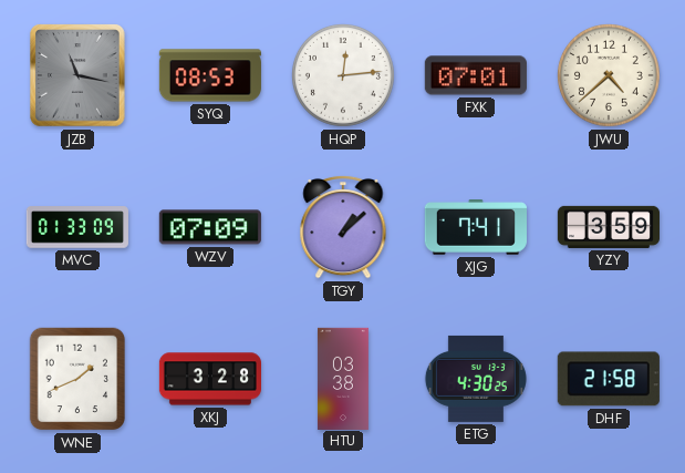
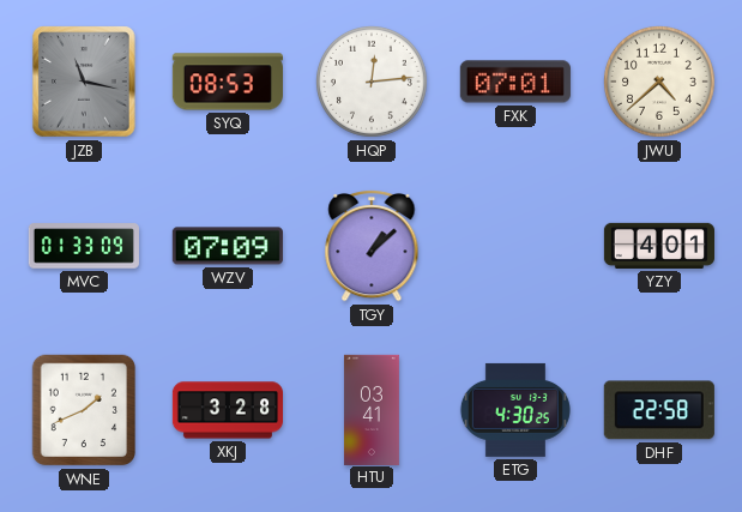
XJG: 7:41 -> none (476, 228)
YZY: 3:59 -> 4:01 (658, 246)
HTU: 03:38 -> 03:41 (372, 409)
DHF: 21:58 -> 22:58 (659, 410)
